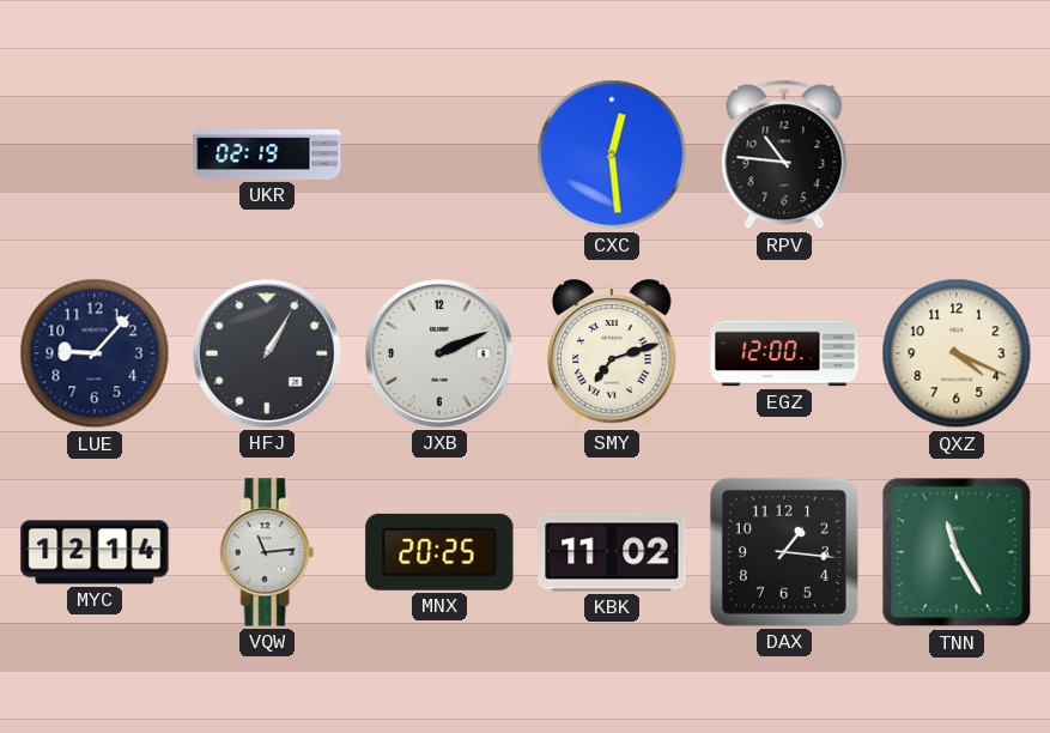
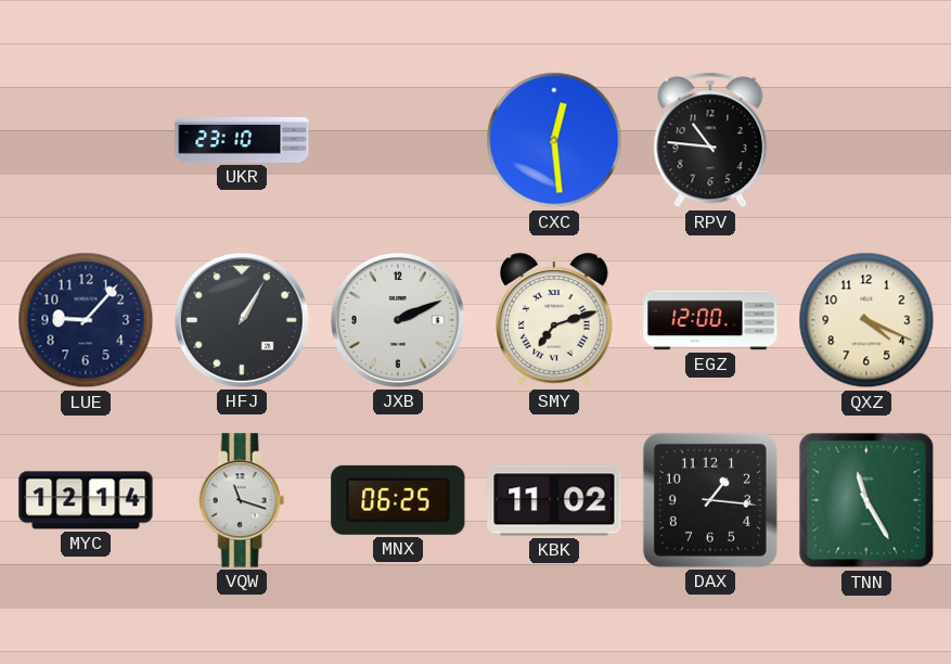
UKR: 02:19 -> 23:10 (242, 140)
VQW: 11:14 -> 11:18 (242, 500)
MNX: 20:25 -> 06:25 (398, 500)
